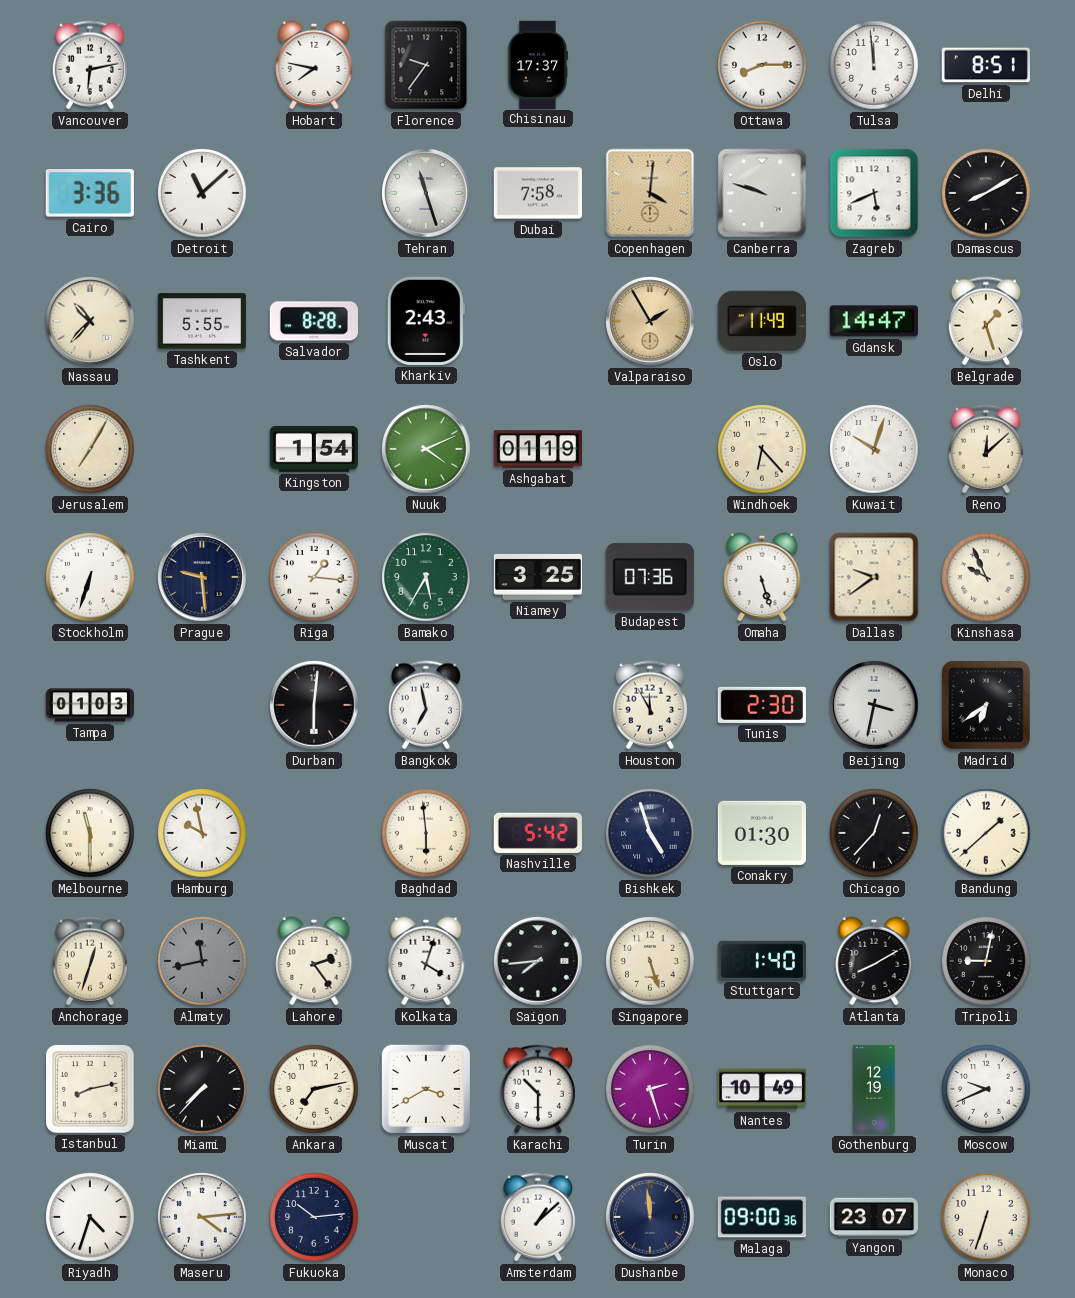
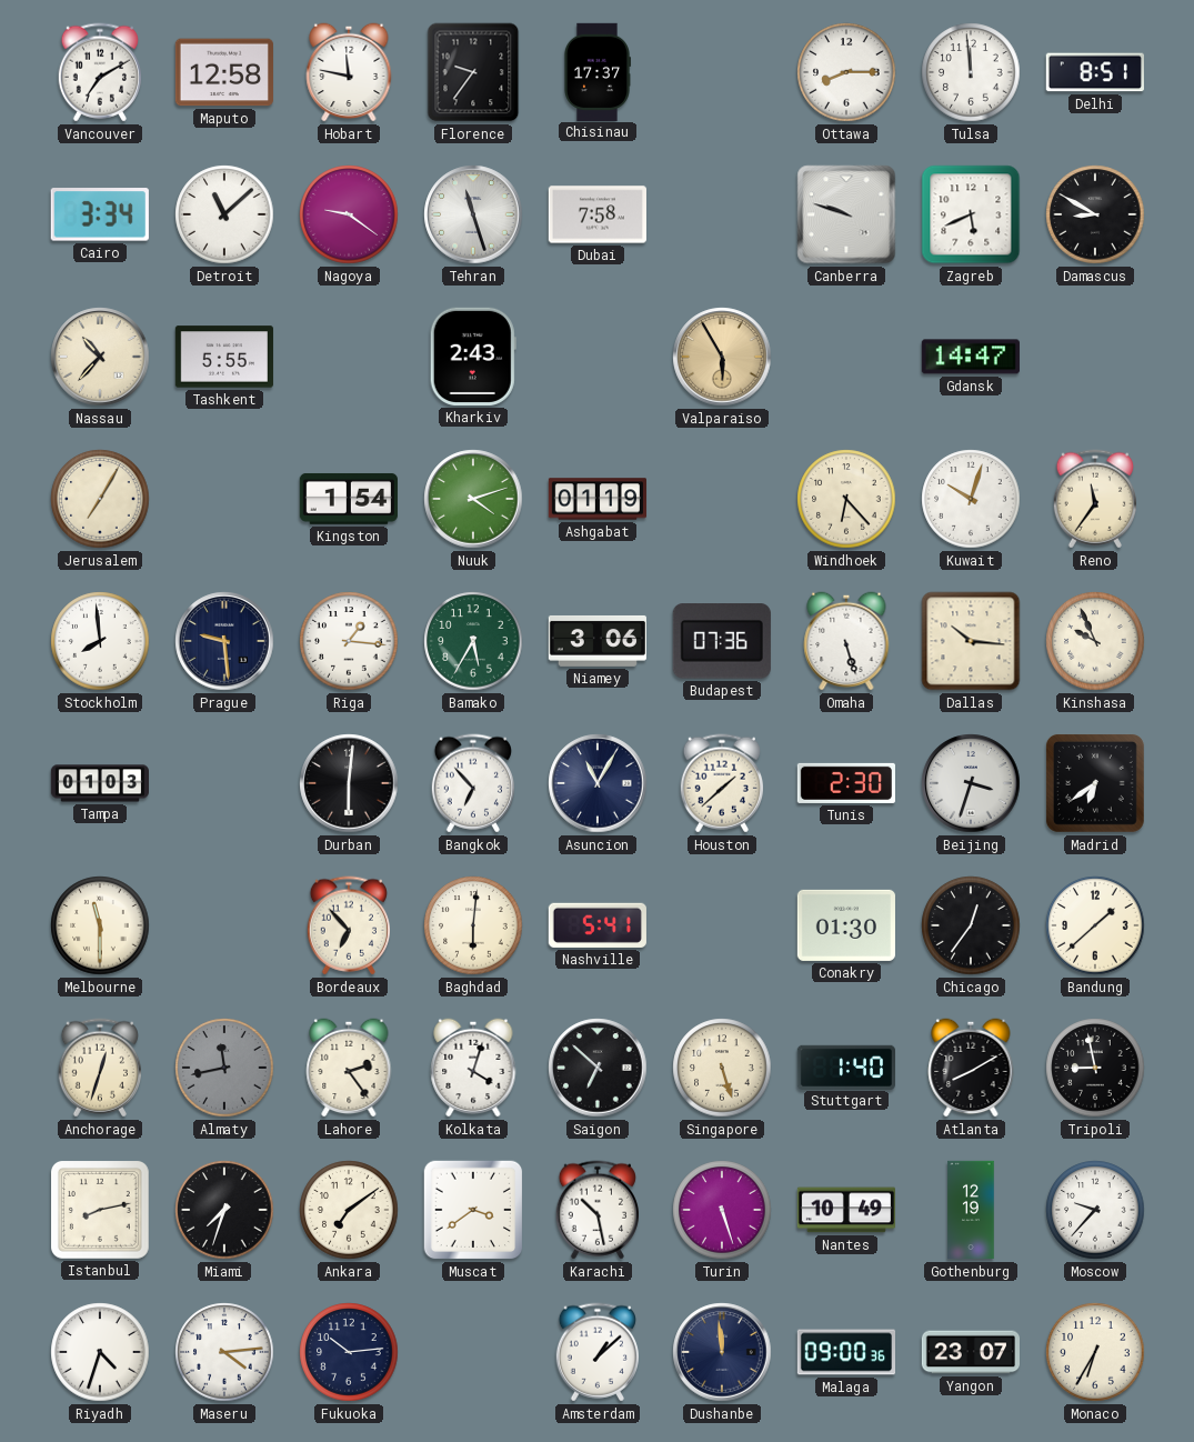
Vancouver: 6:13 -> 7:10 (99, 72)
Maputo: none -> 12:58 (224, 72)
Hobart: 7:47 -> 11:47 (349, 72)
Cairo: 3:36 -> 3:34 (100, 214)
Nagoya: none -> 9:21 (349, 214)
Copenhagen: 4:01 -> none (650, 193)
Damascus: 8:10 -> 8:50 (1095, 214)
Salvador: 8:28 -> none (314, 321)
Valparaiso: 1:55 -> 5:55 (722, 357)
Oslo: 11:49 -> none (762, 321)
Belgrade: 1:27 -> none (985, 321)
Nuuk: 4:11 -> 4:12 (473, 499)
Reno: 12:08 -> 11:36 (1094, 499)
Stockholm: 6:33 -> 7:59 (100, 641)
Niamey: 3:25 -> 3:06 (596, 641)
Dallas: 9:39 -> 10:16 (971, 641)
Bangkok: 6:58 -> 6:53 (472, 783)
Asuncion: none -> 11:05 (598, 783)
Houston: 11:55 -> 1:38 (721, 783)
Beijing: 3:32 -> 3:33 (971, 783)
Hamburg: 9:58 -> none (202, 833)
Bordeaux: none -> 6:53 (348, 925)
Baghdad: 5:59 -> 6:01 (473, 925)
Nashville: 5:42 -> 5:41 (598, 925)
Bishkek: 4:57 -> none (650, 833)
Chicago: 12:37 -> 12:36 (971, 925)
Saigon: 7:44 -> 6:52 (598, 1068)
Tripoli: 9:02 -> 8:58 (1095, 1068)
Miami: 7:37 -> 7:33 (224, 1210)
Ankara: 7:13 -> 7:09 (349, 1210)
Muscat: 3:40 -> 3:39 (473, 1210)
Karachi: 10:30 -> 10:28 (596, 1210)
Turin: 2:27 -> 5:27 (722, 1210)
Moscow: 9:41 -> 9:37 (1095, 1210)
Monaco: 6:33 -> 6:35 (1095, 1352)
